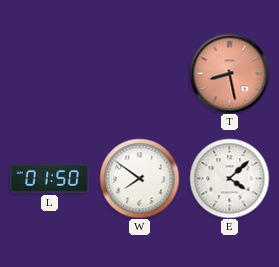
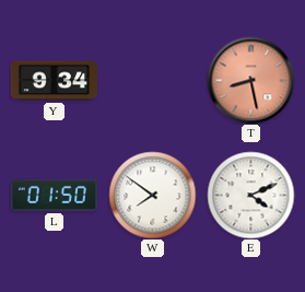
Y: none -> 9:34 (54, 81)
E: 4:08 -> 4:11 (250, 195)
